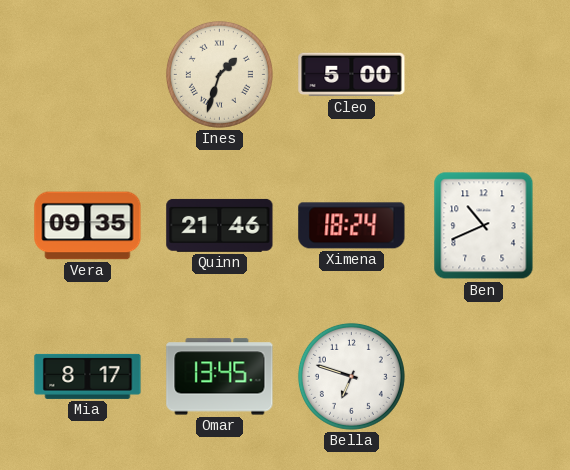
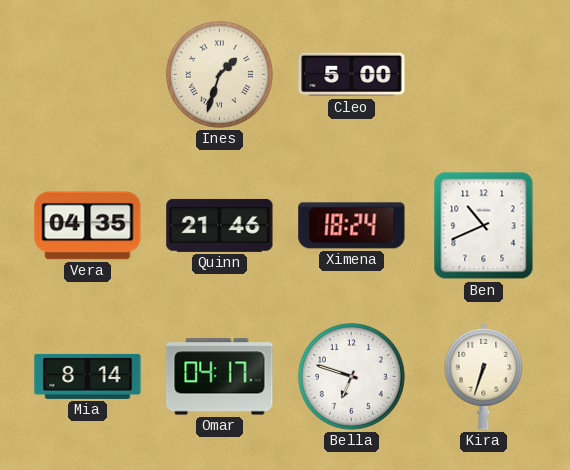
Vera: 09:35 -> 04:35 (88, 226)
Mia: 8:17 -> 8:14 (88, 376)
Omar: 13:45 -> 04:17 (220, 377)
Kira: none -> 6:33 (484, 377)
